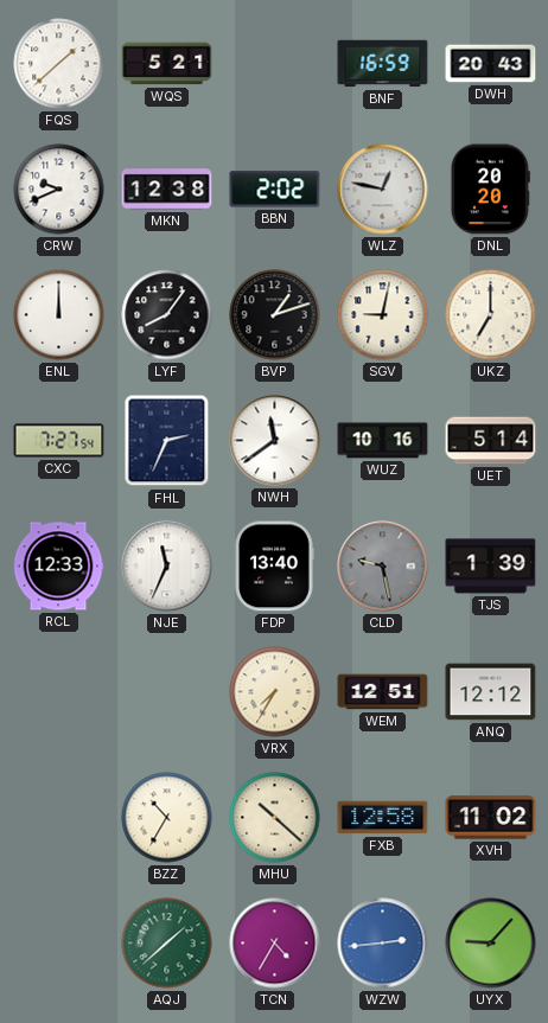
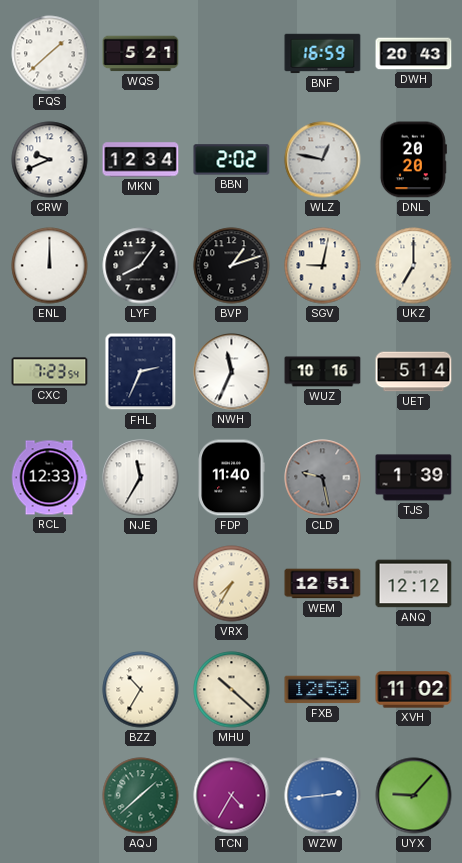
MKN: 12:38 -> 12:34 (141, 160)
CXC: 7:27 -> 7:23 (50, 372)
NWH: 11:39 -> 11:34 (232, 372)
NJE: 11:34 -> 11:35 (141, 478)
FDP: 13:40 -> 11:40 (231, 478)
